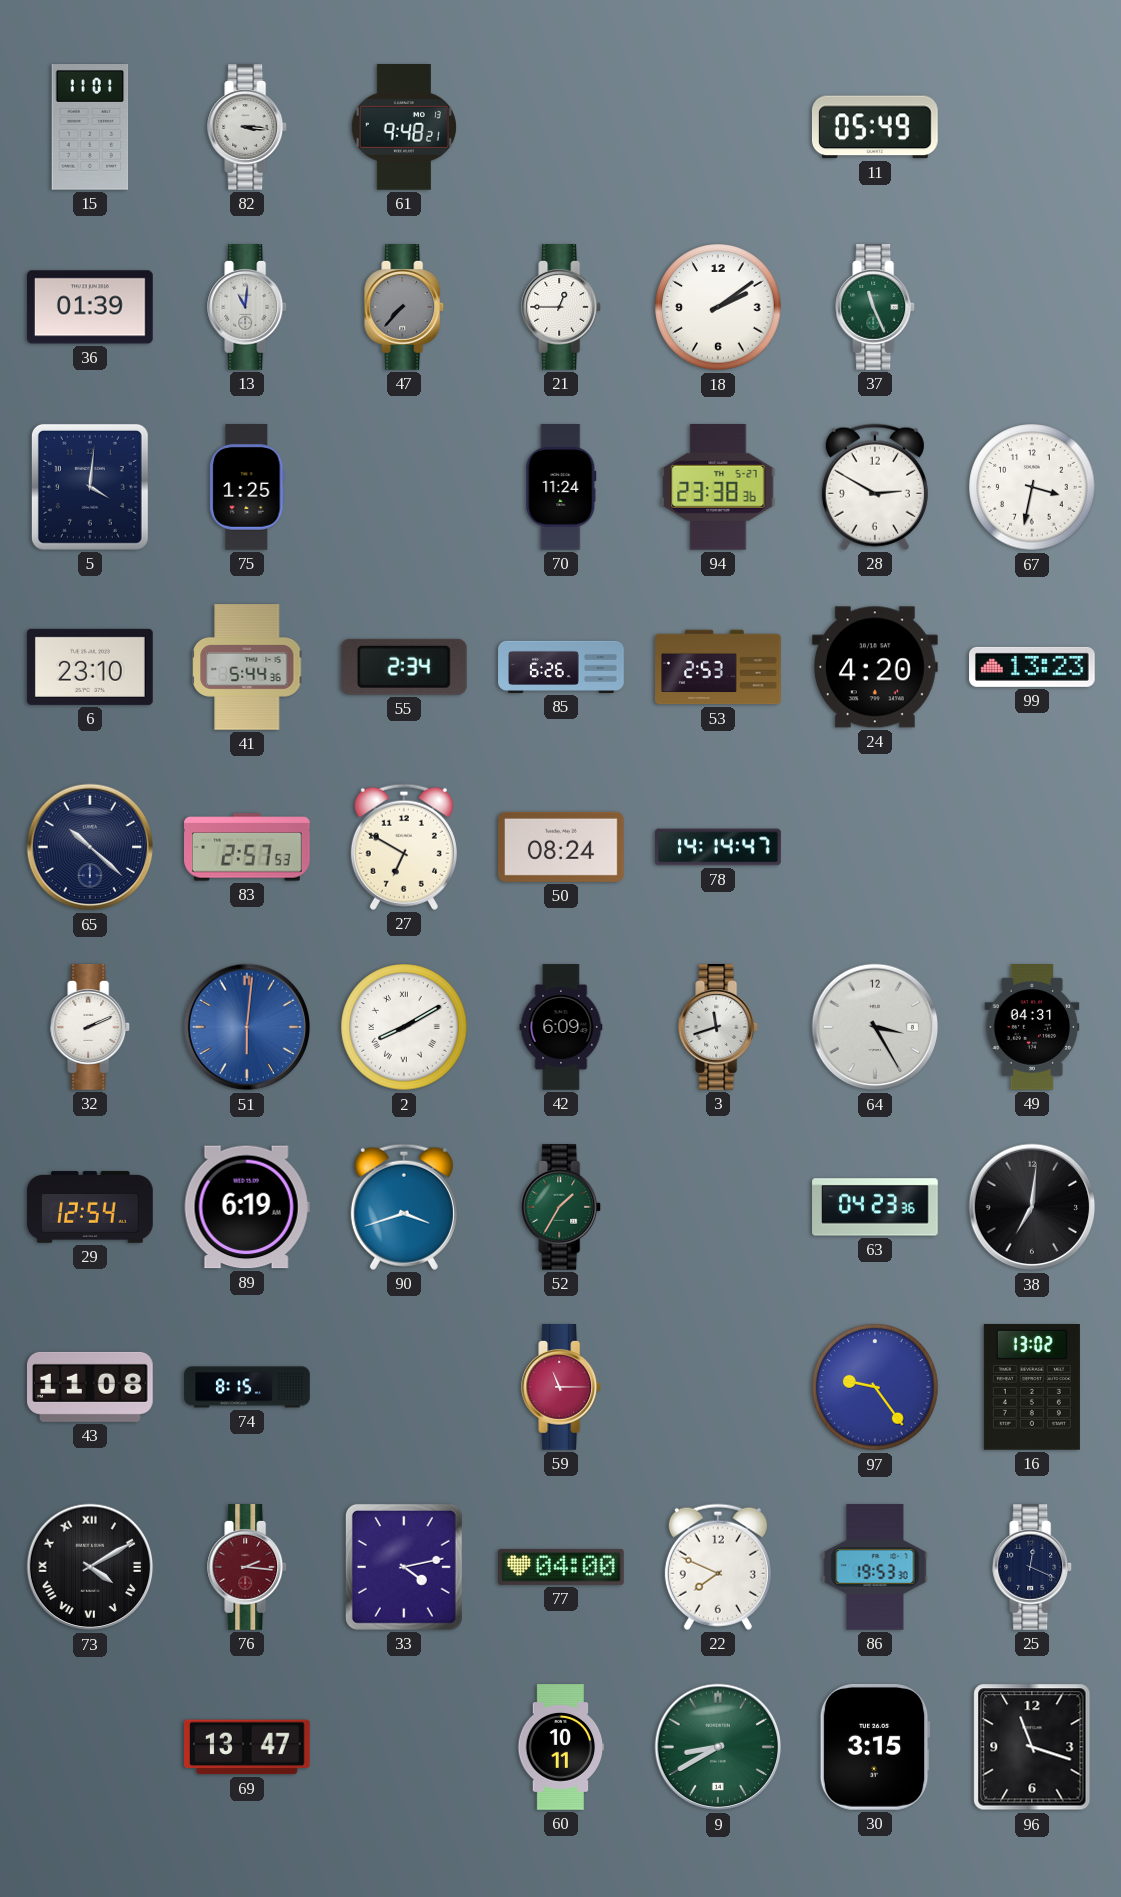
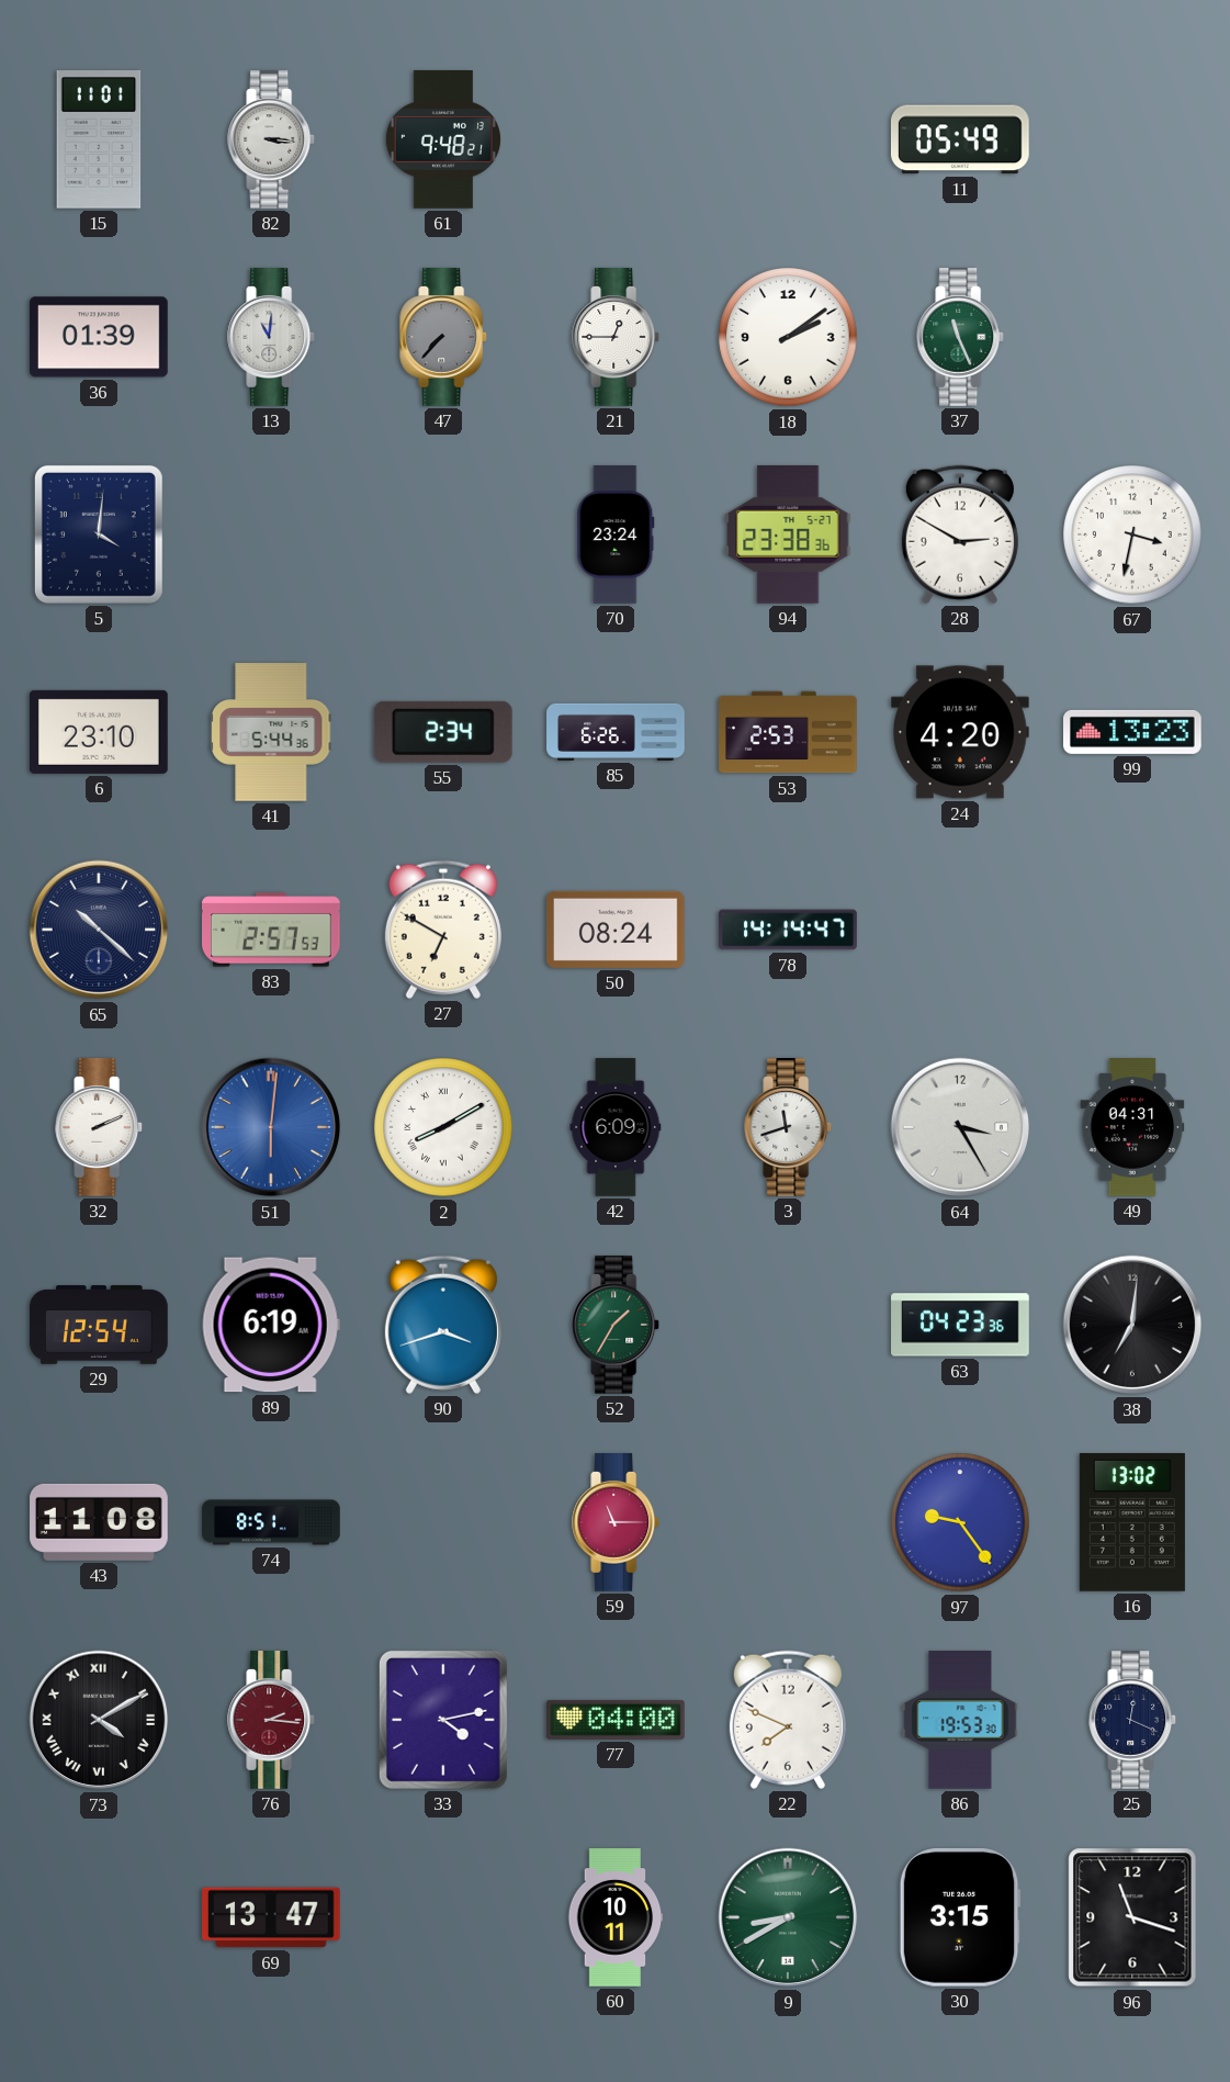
75: 1:25 -> none (247, 487)
70: 11:24 -> 23:24 (616, 534)
74: 8:15 -> 8:51 (271, 1522)
